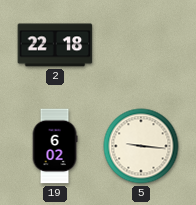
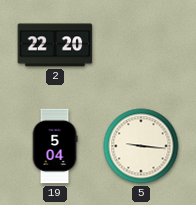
2: 22:18 -> 22:20 (55, 45)
19: 6:02 -> 5:04 (55, 146)
